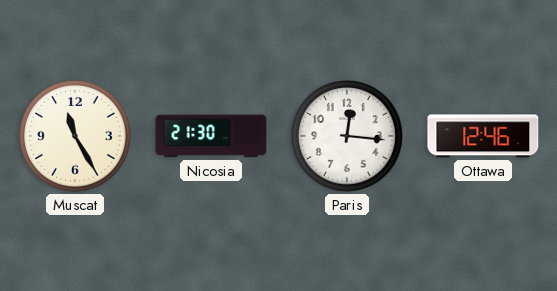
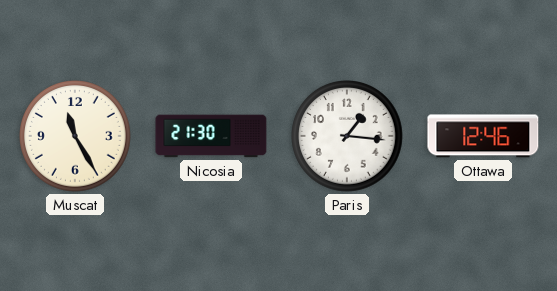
Paris: 12:16 -> 1:16 (348, 137)
